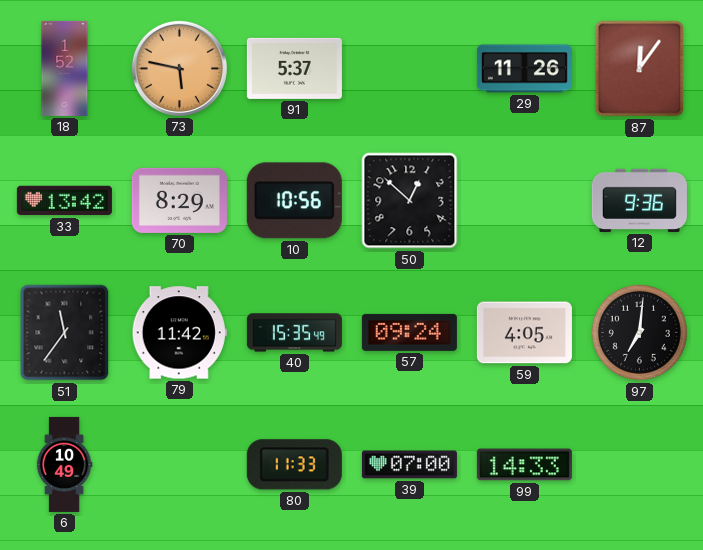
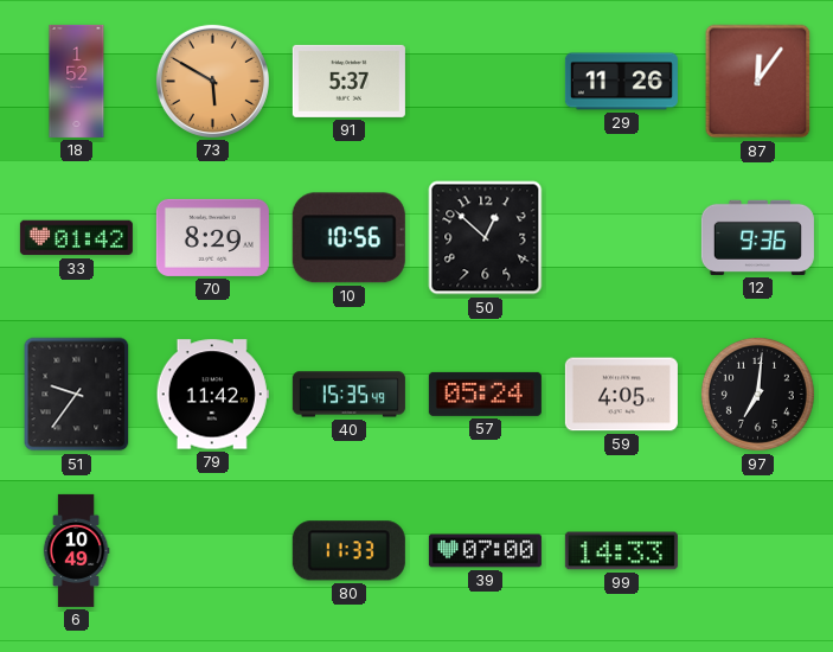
73: 5:47 -> 5:50 (212, 81)
33: 13:42 -> 01:42 (76, 238)
51: 11:36 -> 9:36 (77, 395)
57: 09:24 -> 05:24 (485, 394)
